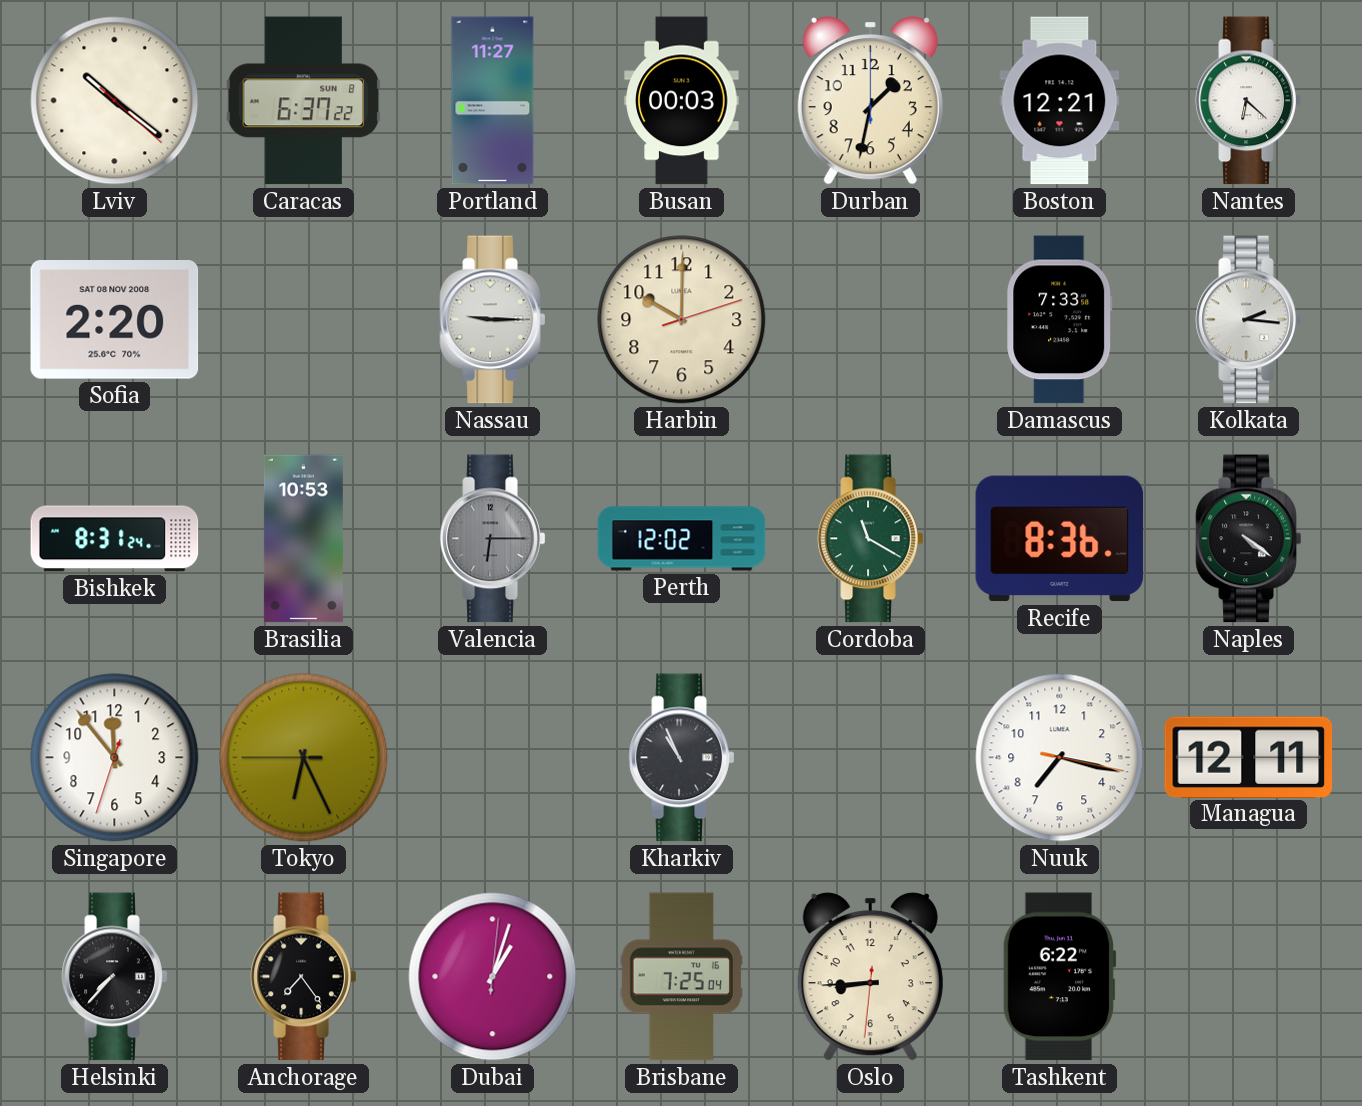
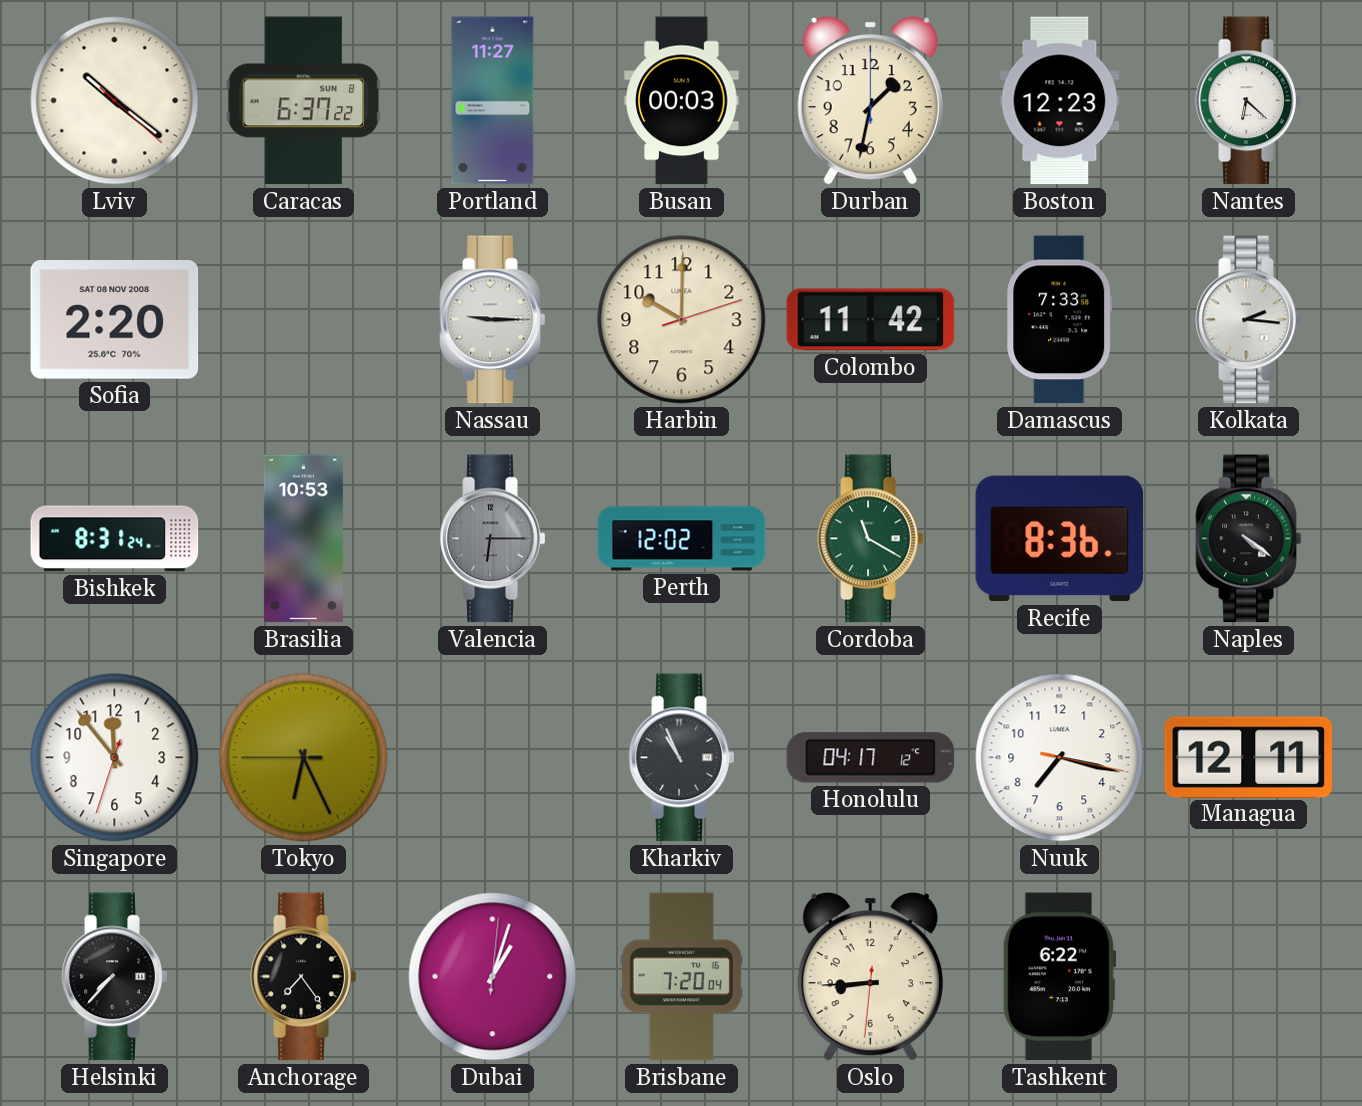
Boston: 12:21 -> 12:23 (1060, 101)
Colombo: none -> 11:42 (871, 320)
Honolulu: none -> 04:17 (871, 758)
Brisbane: 7:25 -> 7:20 (681, 977)
